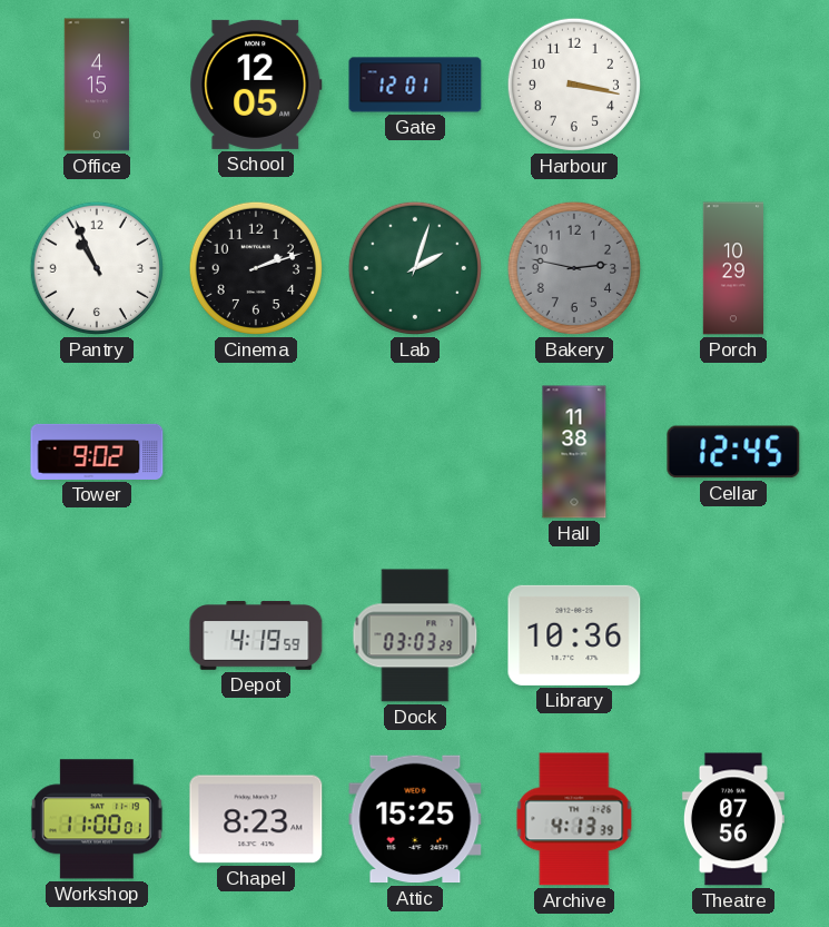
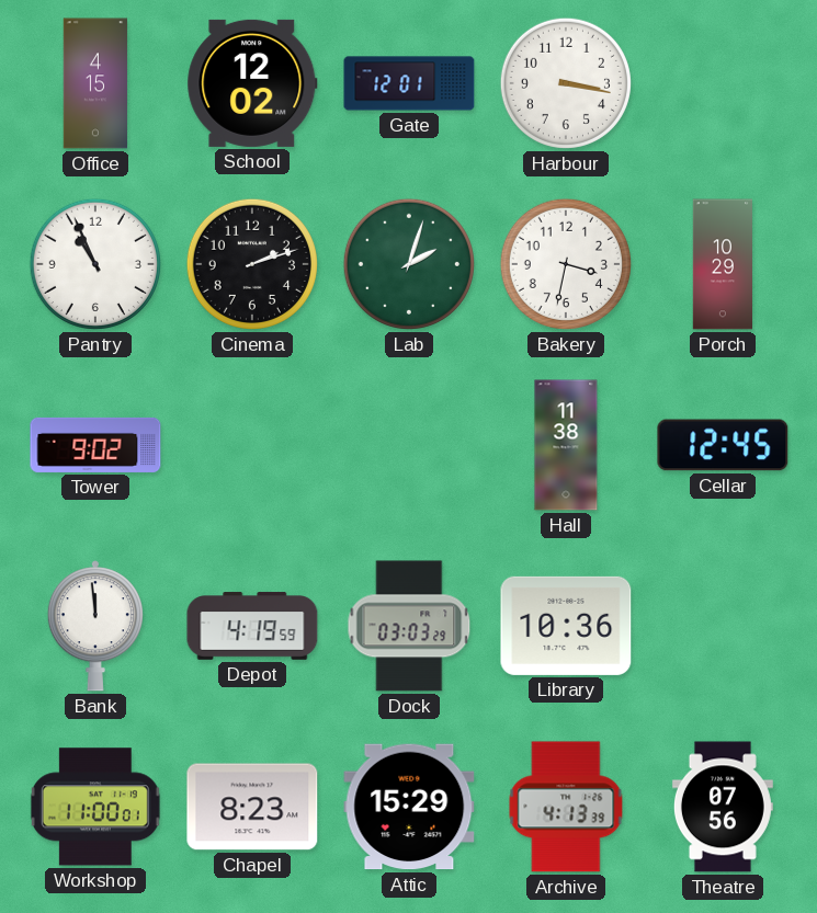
School: 12:05 -> 12:02 (252, 83)
Bakery: 2:47 -> 3:32 (566, 264)
Bakery dial: grey -> white (566, 264)
Bank: none -> 11:59 (95, 626)
Attic: 15:25 -> 15:29 (409, 807)
